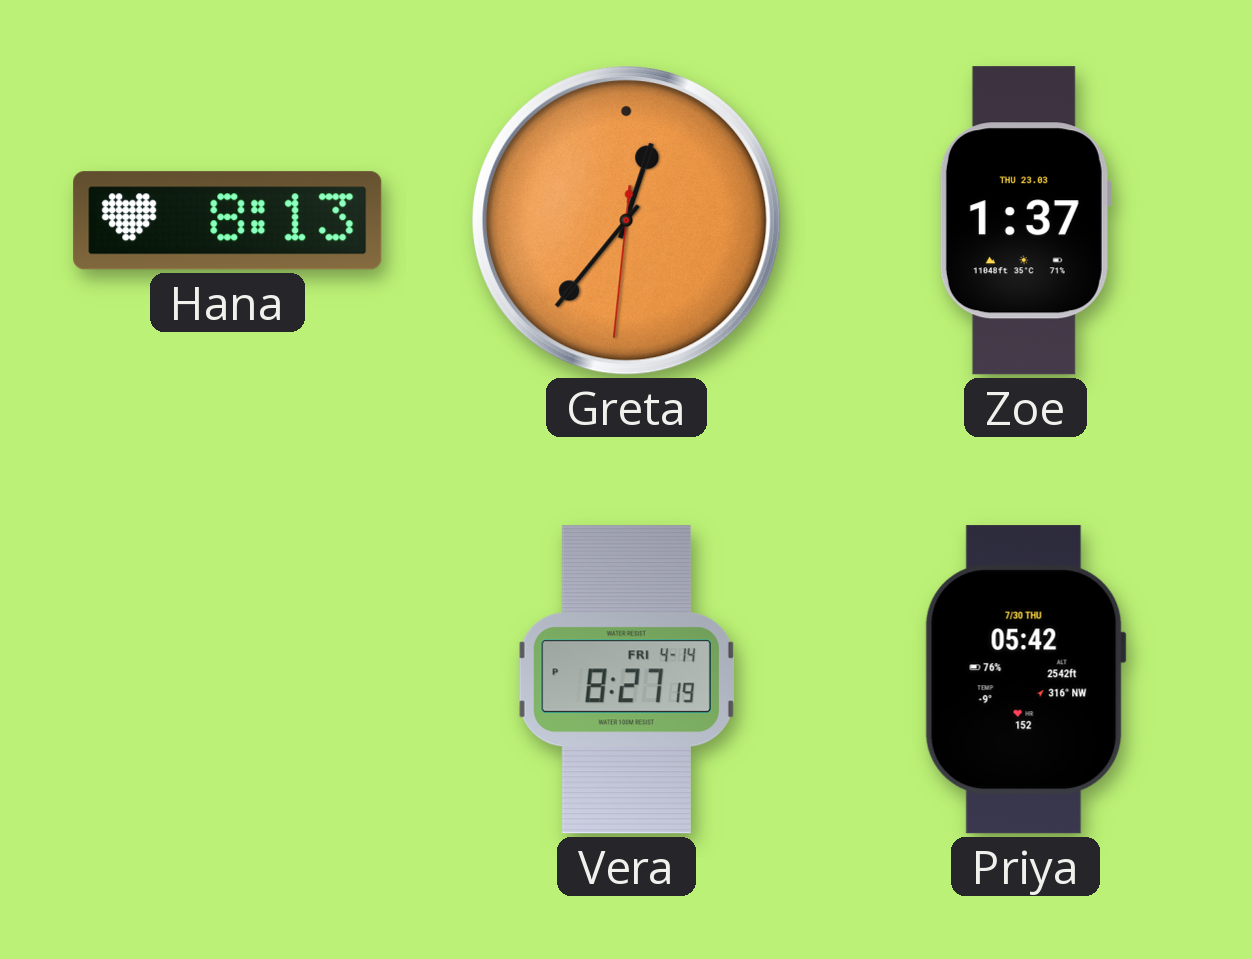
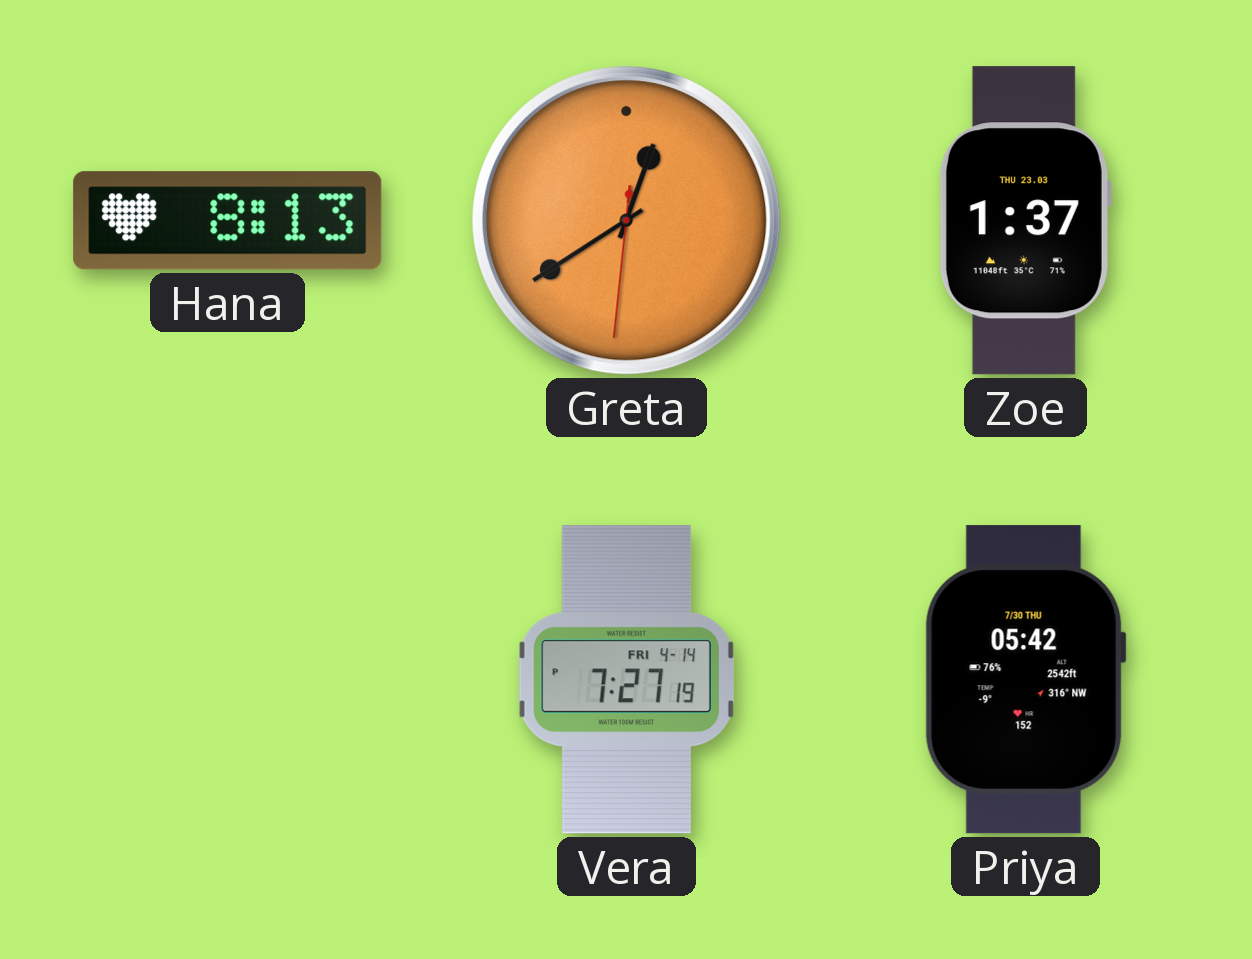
Greta: 12:36 -> 12:39 (627, 221)
Vera: 8:27 -> 7:27 (626, 680)
